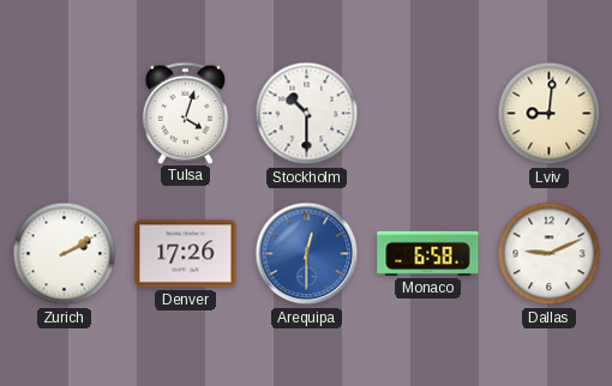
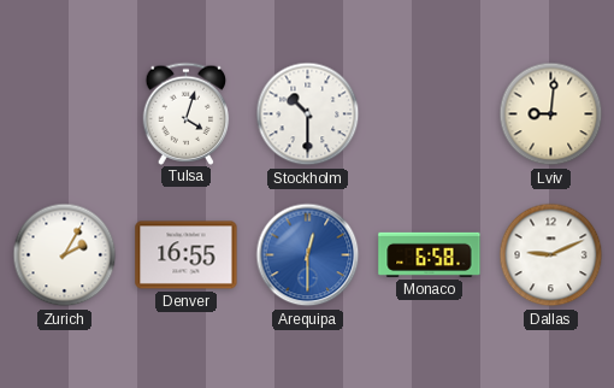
Zurich: 2:10 -> 2:05 (65, 255)
Denver: 17:26 -> 16:55 (187, 255)
